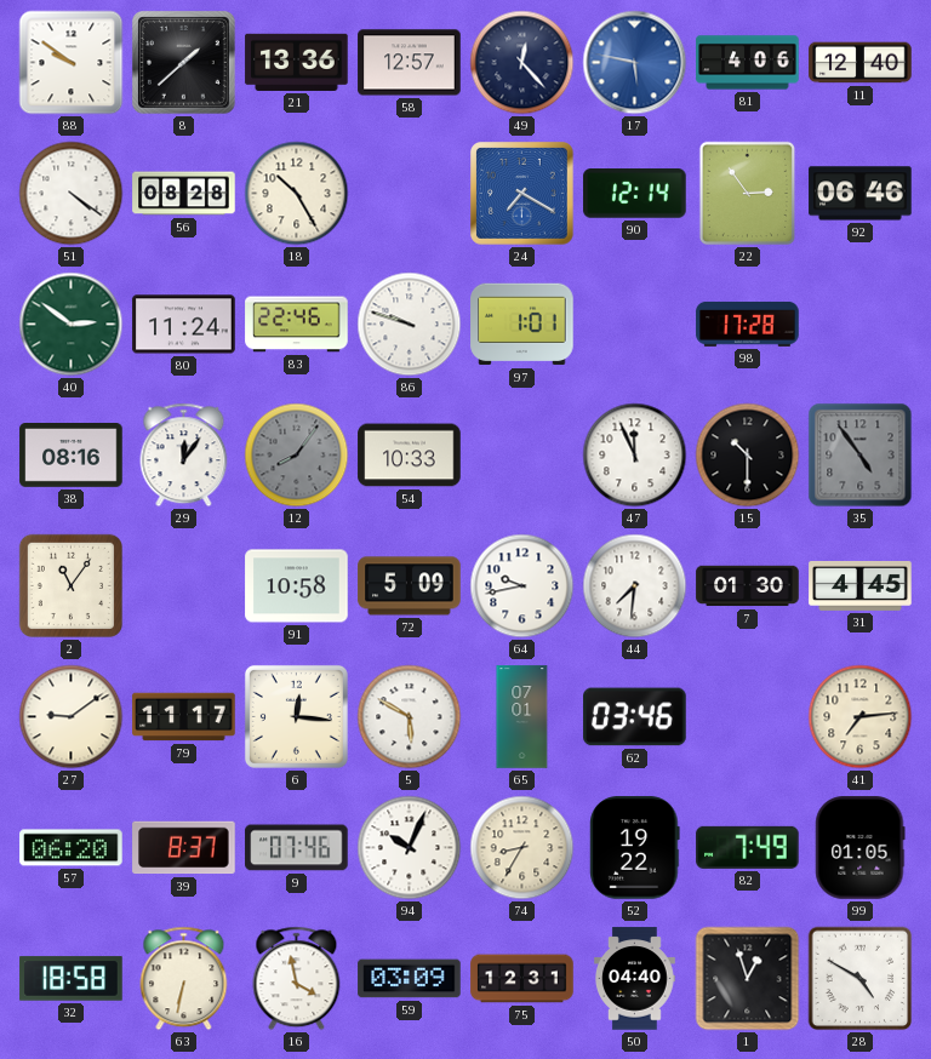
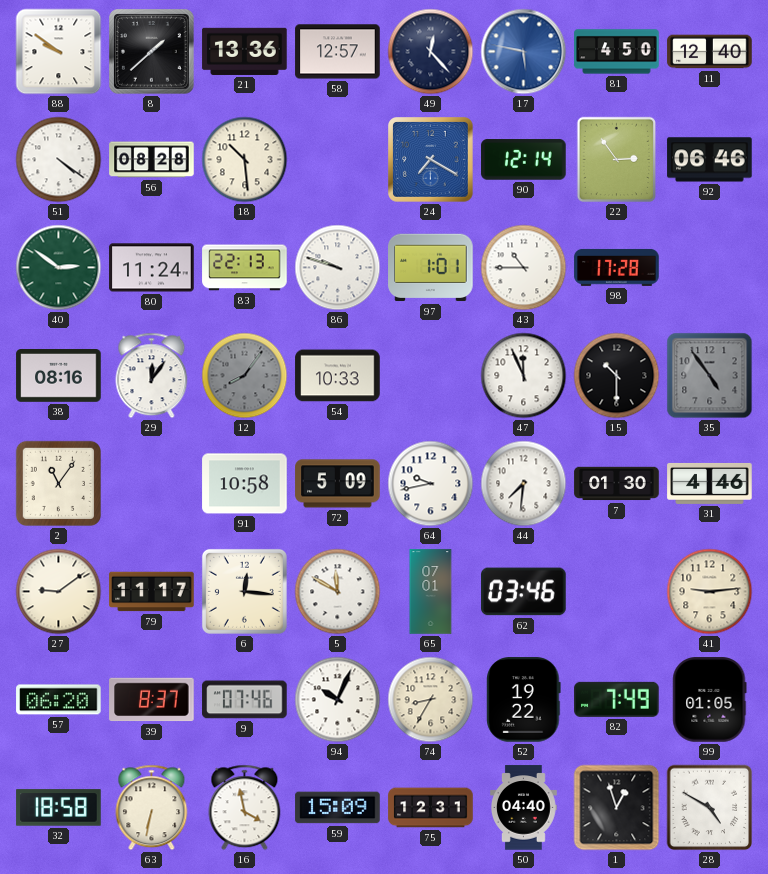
81: 4:06 -> 4:50 (617, 52)
18: 10:25 -> 10:29 (245, 160)
83: 22:46 -> 22:13 (245, 268)
43: none -> 10:45 (524, 268)
31: 4:45 -> 4:46 (710, 483)
5: 5:50 -> 11:50 (338, 592)
41: 7:14 -> 9:14 (710, 592)
59: 03:09 -> 15:09 (338, 808)
